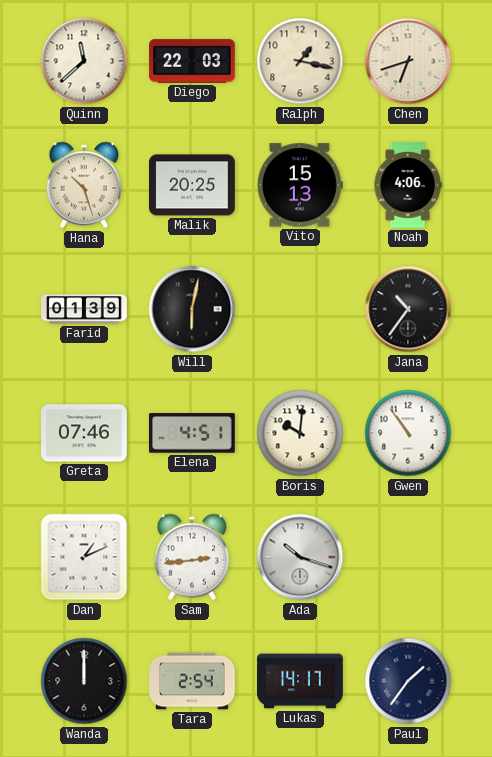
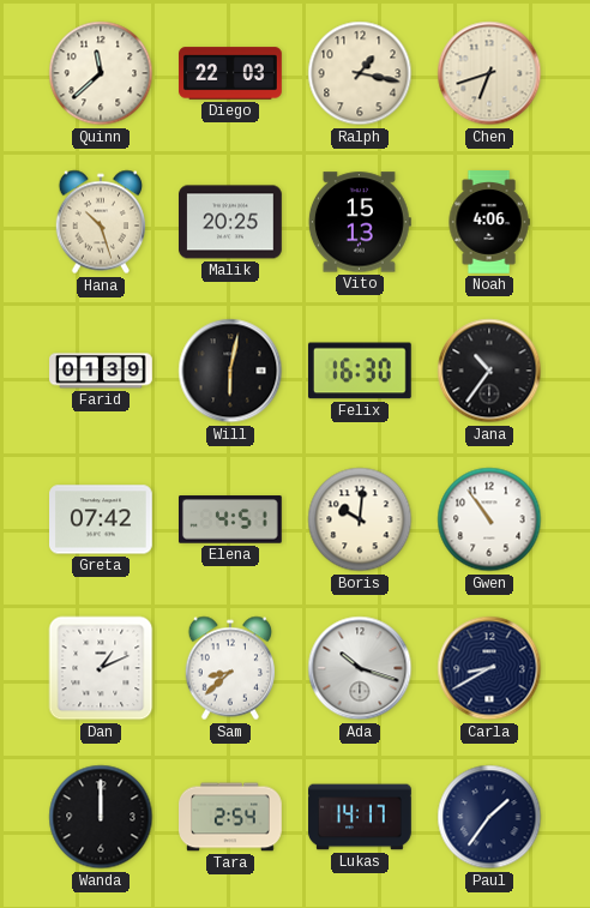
Felix: none -> 16:30 (360, 371)
Greta: 07:46 -> 07:42 (102, 519)
Sam: 2:44 -> 8:38 (229, 668)
Carla: none -> 8:40 (489, 668)
